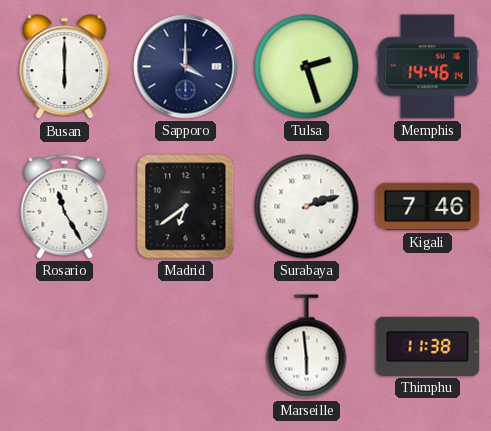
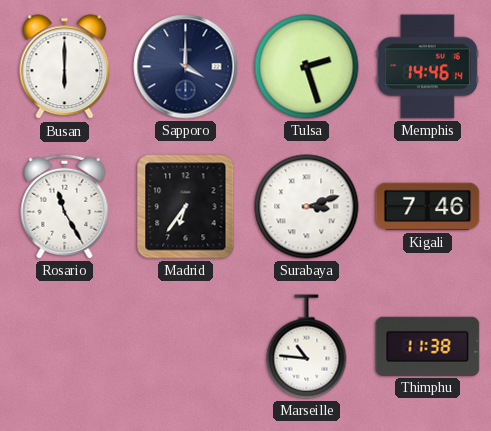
Madrid: 6:39 -> 6:36 (186, 207)
Surabaya: 2:12 -> 3:12 (307, 207)
Marseille: 5:59 -> 10:46 (307, 347)
